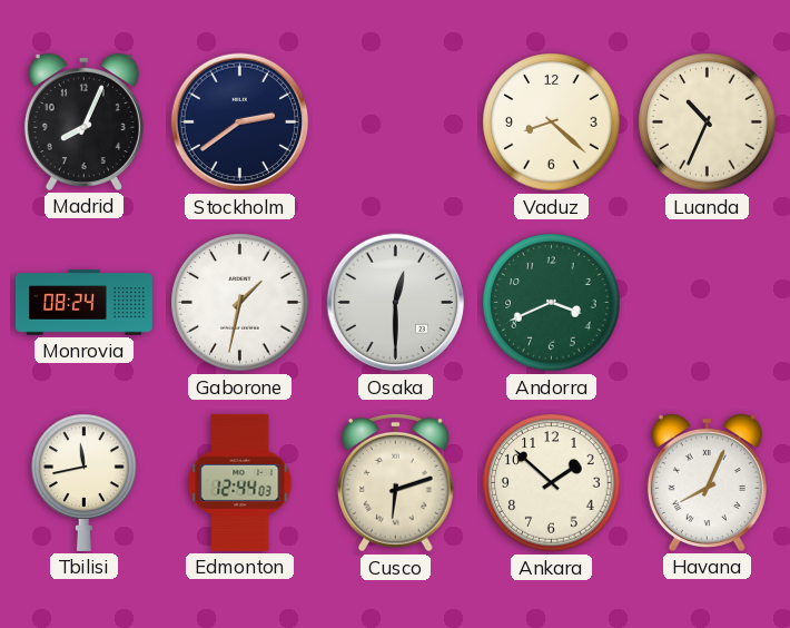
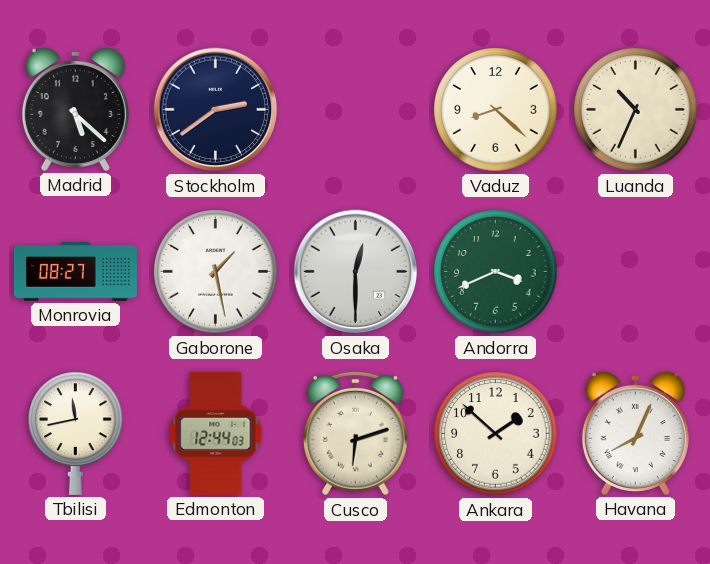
Madrid: 8:04 -> 5:22 (75, 109)
Monrovia: 08:24 -> 08:27 (75, 272)
Gaborone: 1:32 -> 1:28 (216, 272)
